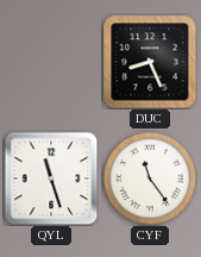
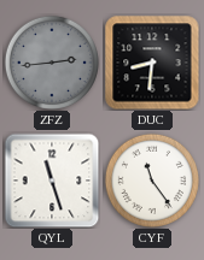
ZFZ: none -> 2:44 (52, 63)
DUC: 8:26 -> 8:31 (152, 63)
